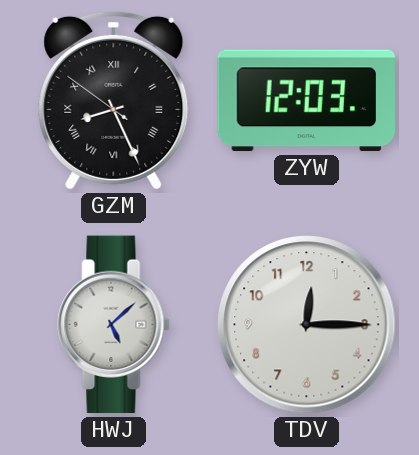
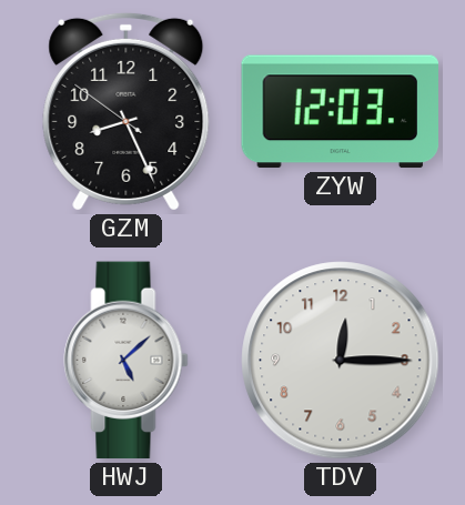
GZM numerals: Roman -> Arabic (127, 111)
